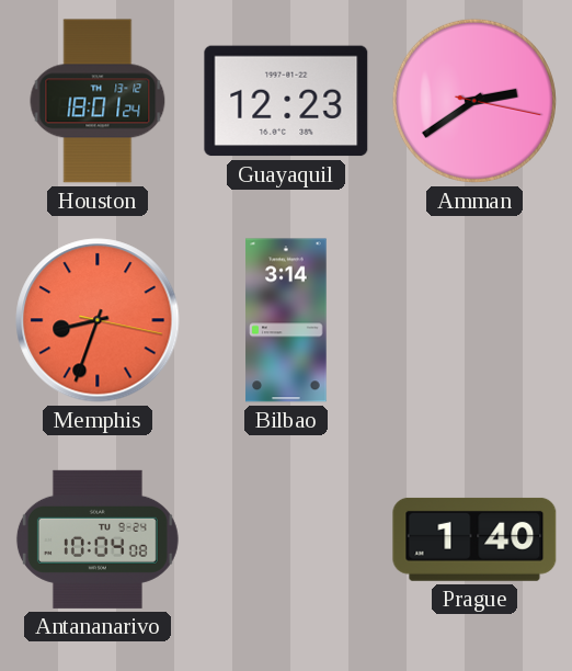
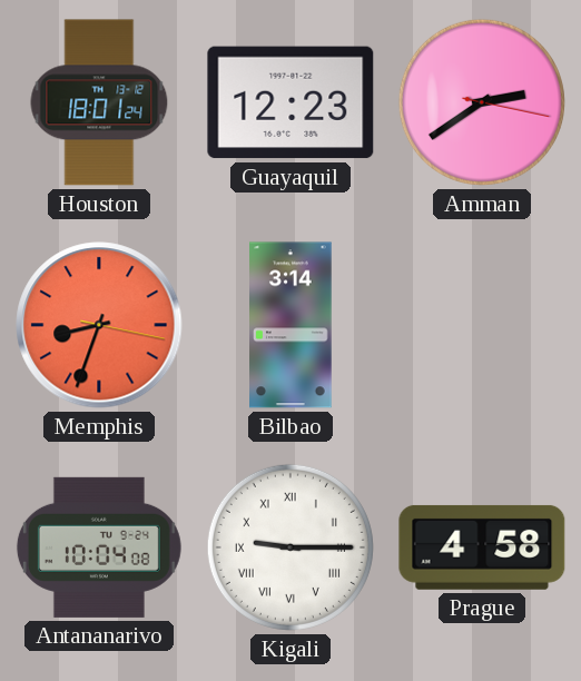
Kigali: none -> 9:15 (290, 547)
Prague: 1:40 -> 4:58 (482, 547)
